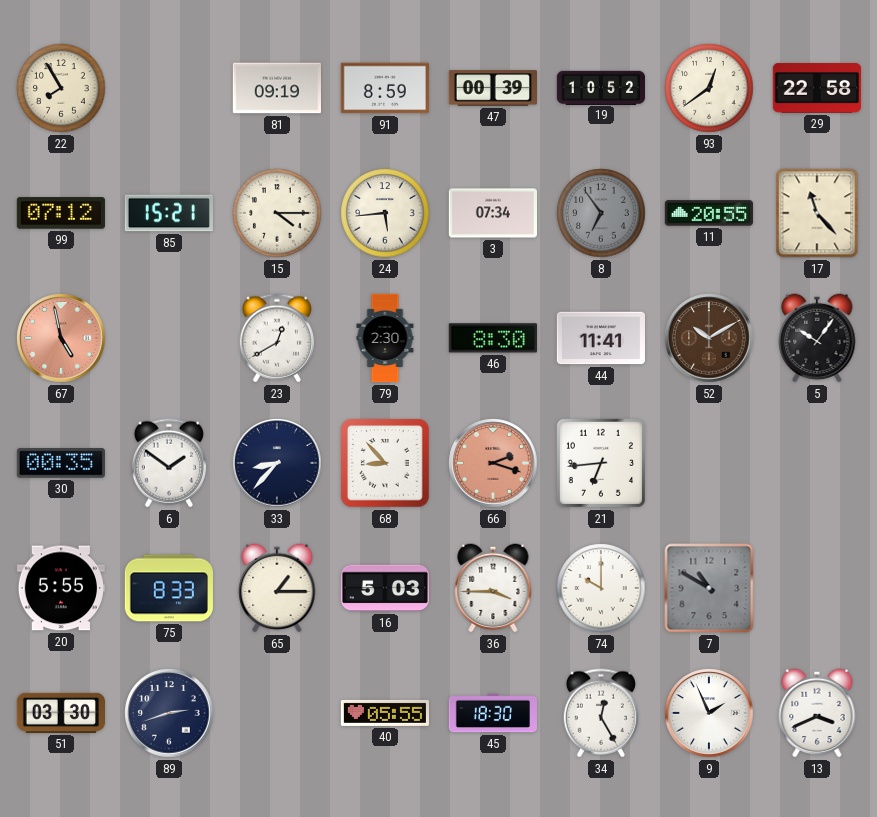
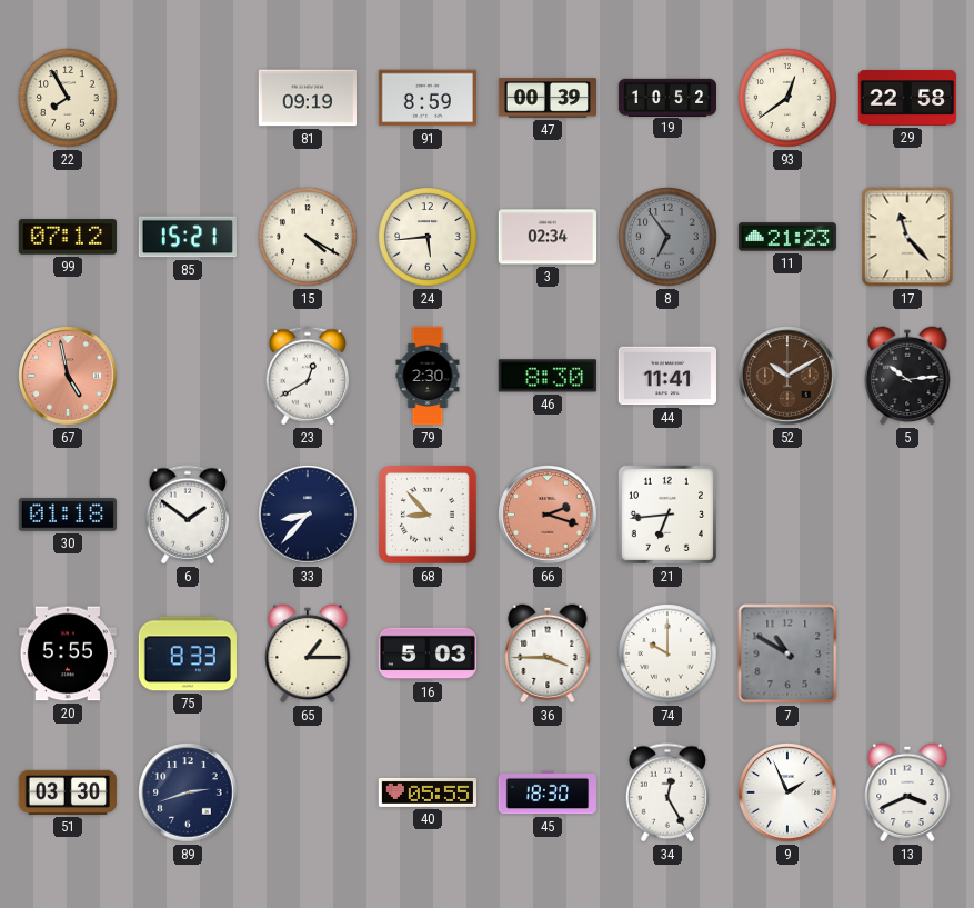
15: 4:15 -> 4:20 (308, 237)
3: 07:34 -> 02:34 (546, 237)
11: 20:55 -> 21:23 (787, 237)
5: 10:06 -> 10:14 (907, 376)
30: 00:35 -> 01:18 (68, 515)
